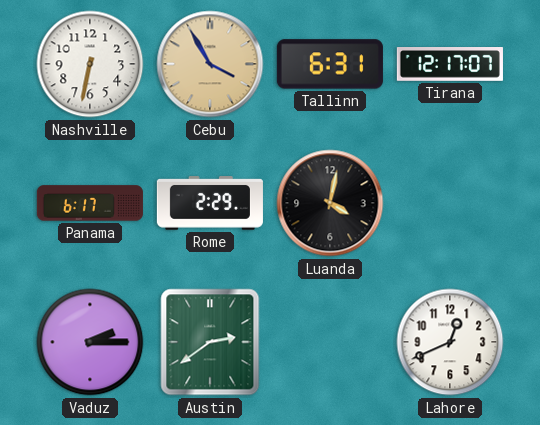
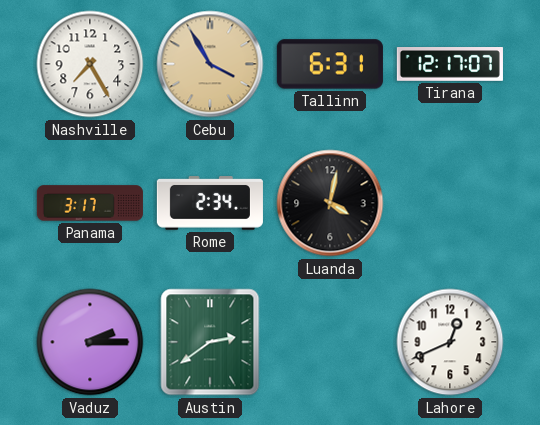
Nashville: 6:32 -> 7:25 (90, 64)
Panama: 6:17 -> 3:17 (90, 203)
Rome: 2:29 -> 2:34 (210, 203)
